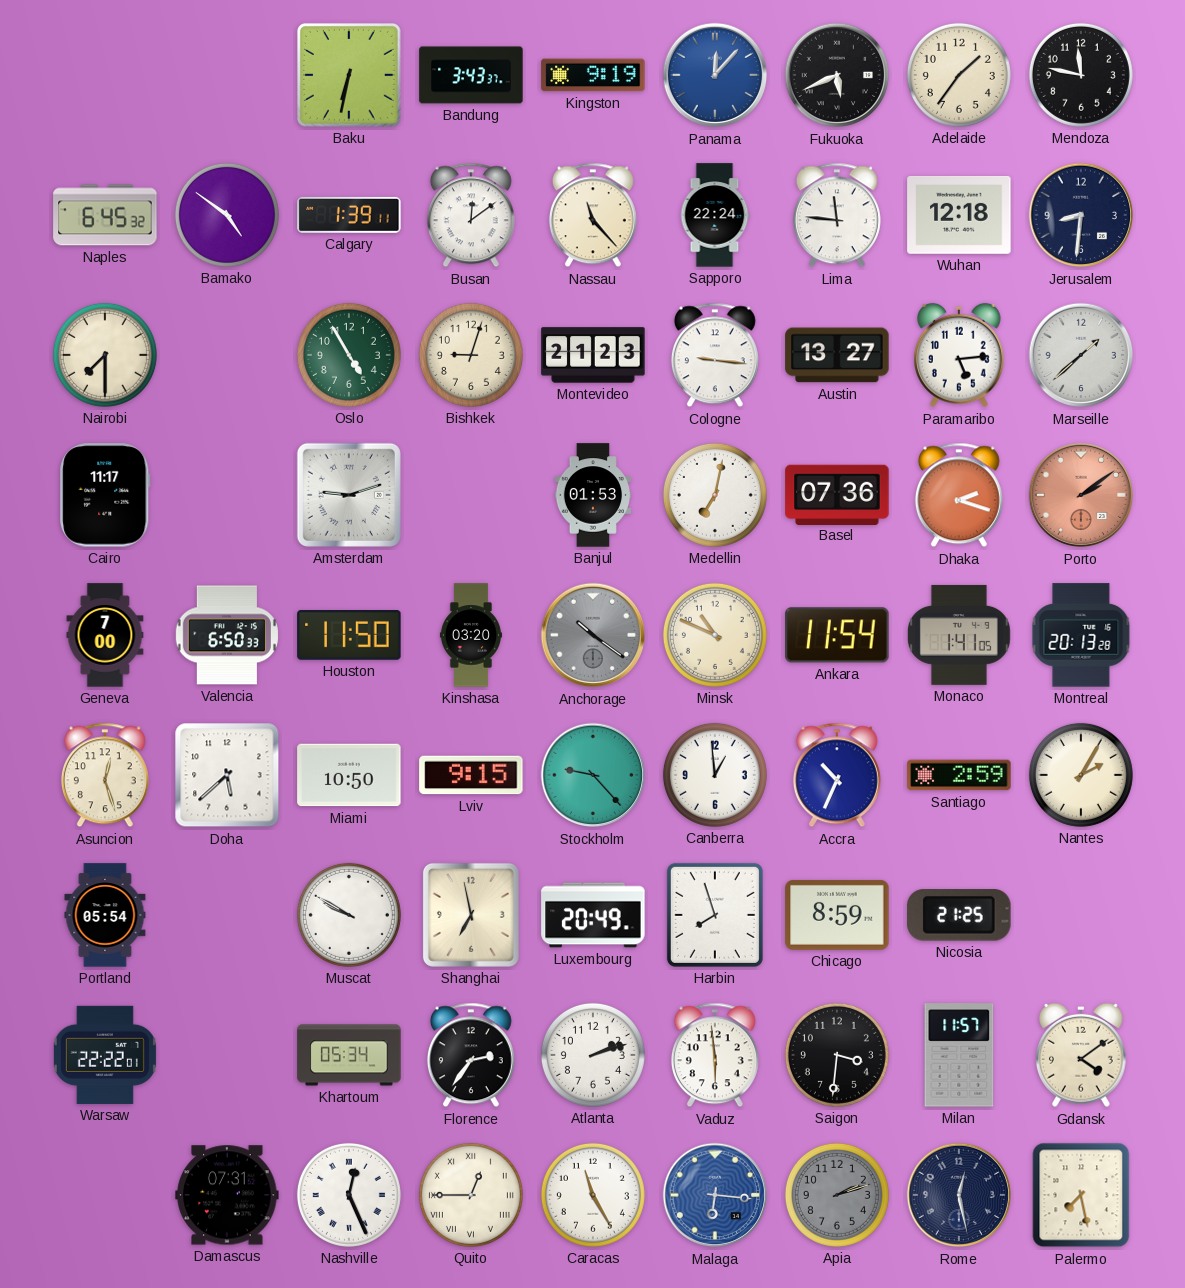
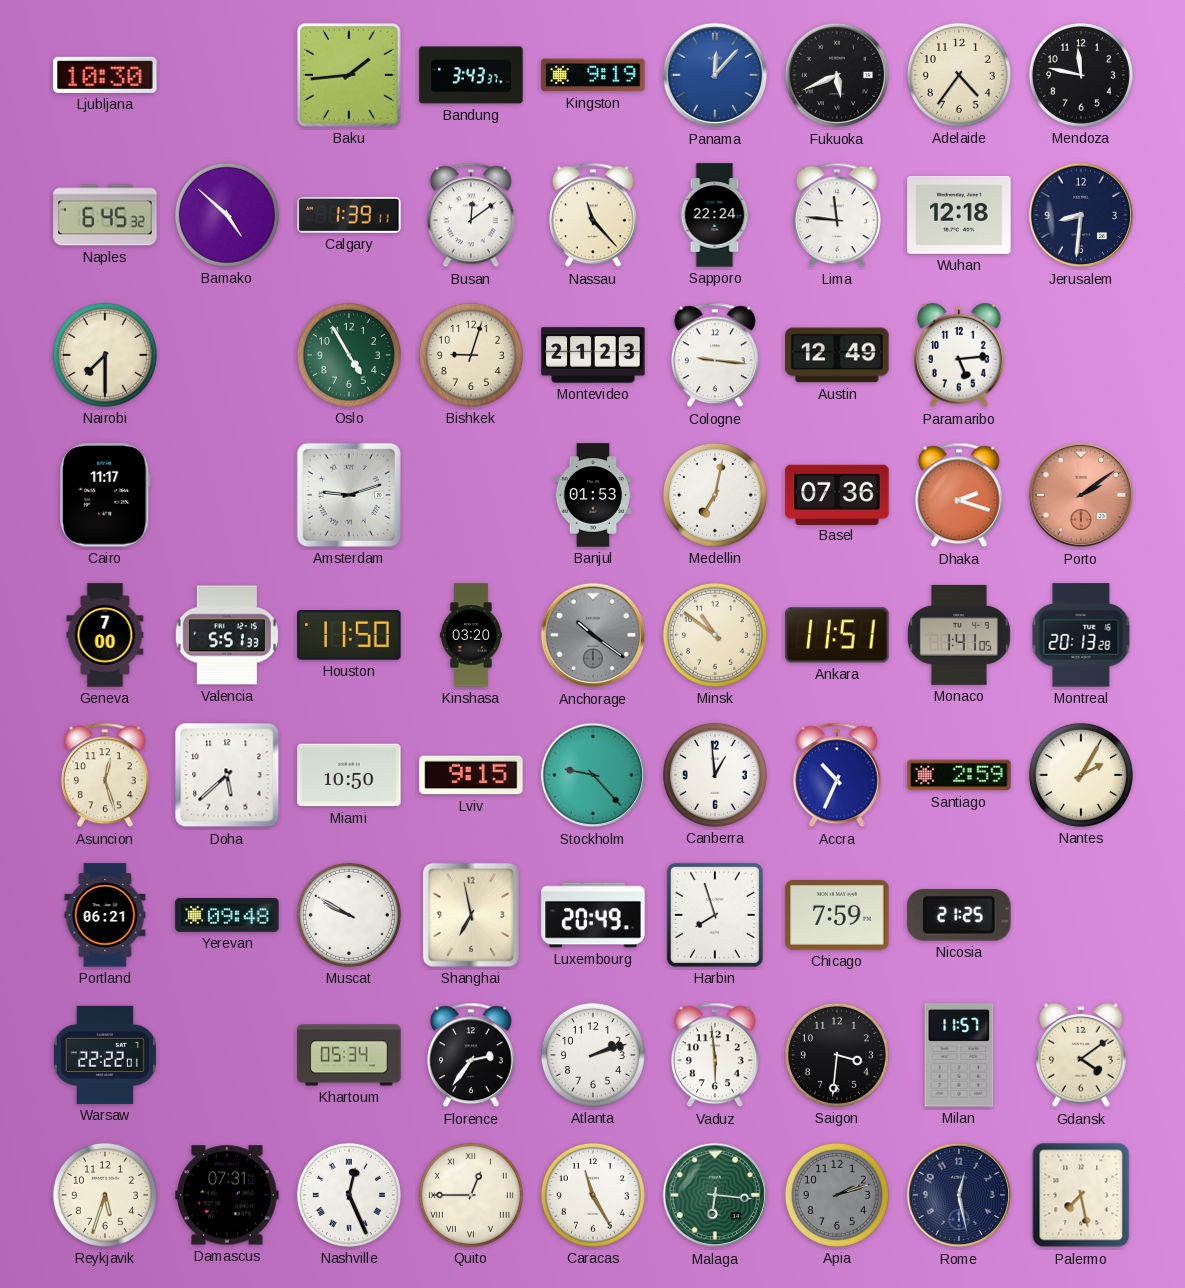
Ljubljana: none -> 10:30 (105, 75)
Baku: 6:32 -> 1:44 (349, 75)
Adelaide: 1:36 -> 4:36 (959, 75)
Bamako: 4:51 -> 4:52 (227, 215)
Austin: 13:27 -> 12:49 (837, 355)
Marseille: 1:38 -> none (1081, 355)
Valencia: 6:50 -> 5:51 (227, 635)
Minsk: 10:49 -> 10:51 (715, 635)
Ankara: 11:54 -> 11:51 (837, 635)
Portland: 05:54 -> 06:21 (105, 915)
Yerevan: none -> 09:48 (227, 915)
Chicago: 8:59 -> 7:59 (837, 915)
Reykjavik: none -> 5:33 (105, 1195)
Malaga dial: blue -> green (715, 1195)
